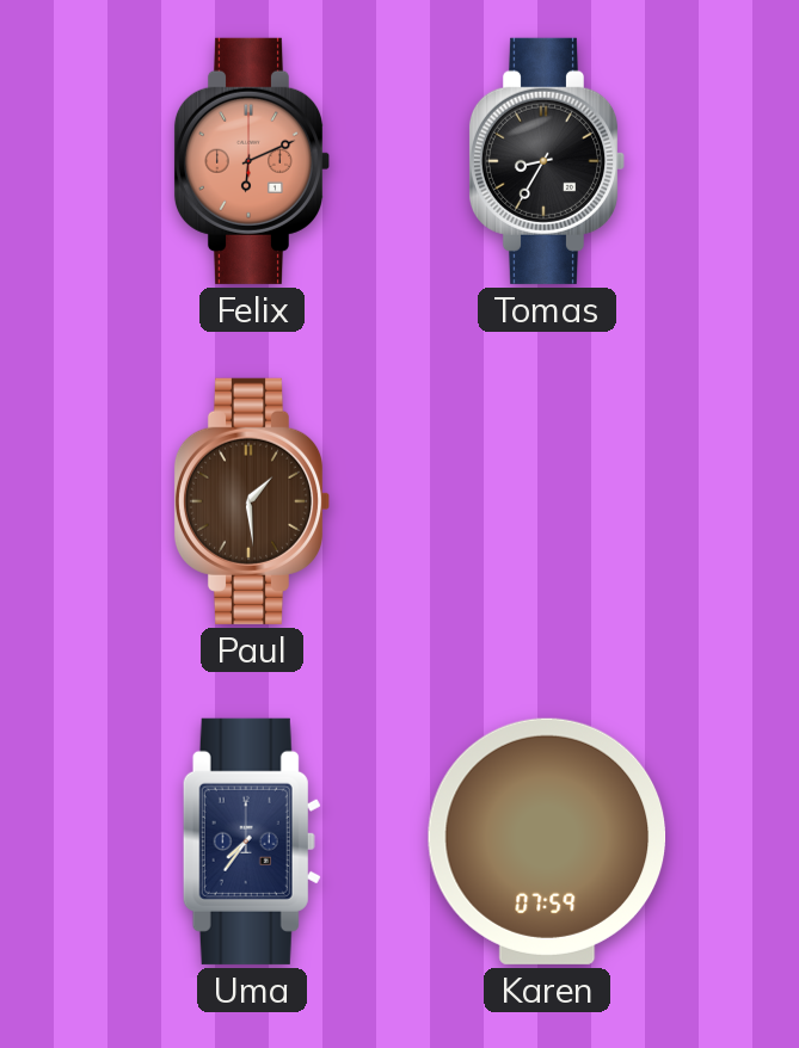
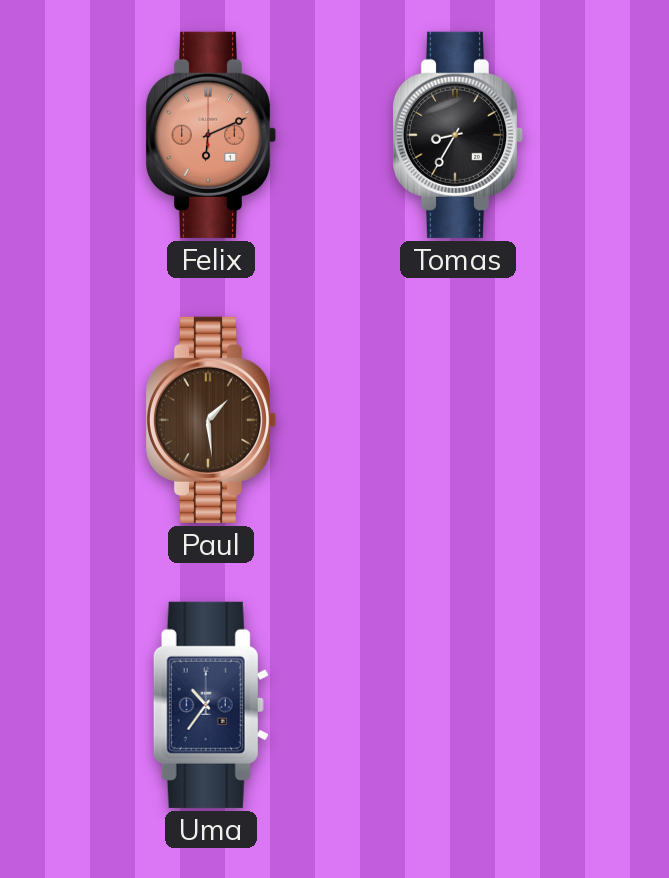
Uma: 7:36 -> 10:36 (211, 705)
Karen: 07:59 -> none (547, 842)
